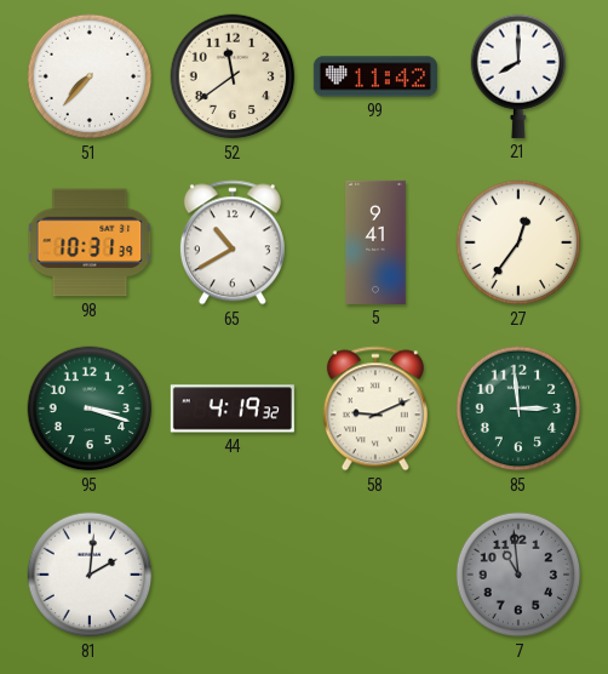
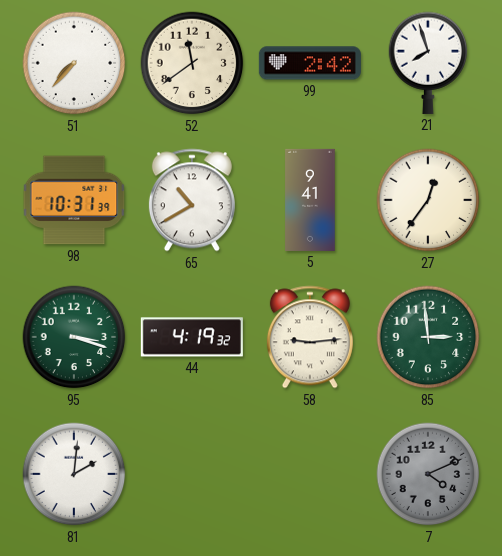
99: 11:42 -> 2:42 (310, 63)
21: 8:00 -> 7:57 (428, 63)
58: 9:11 -> 9:14 (310, 337)
7: 10:59 -> 4:11 (428, 474)
